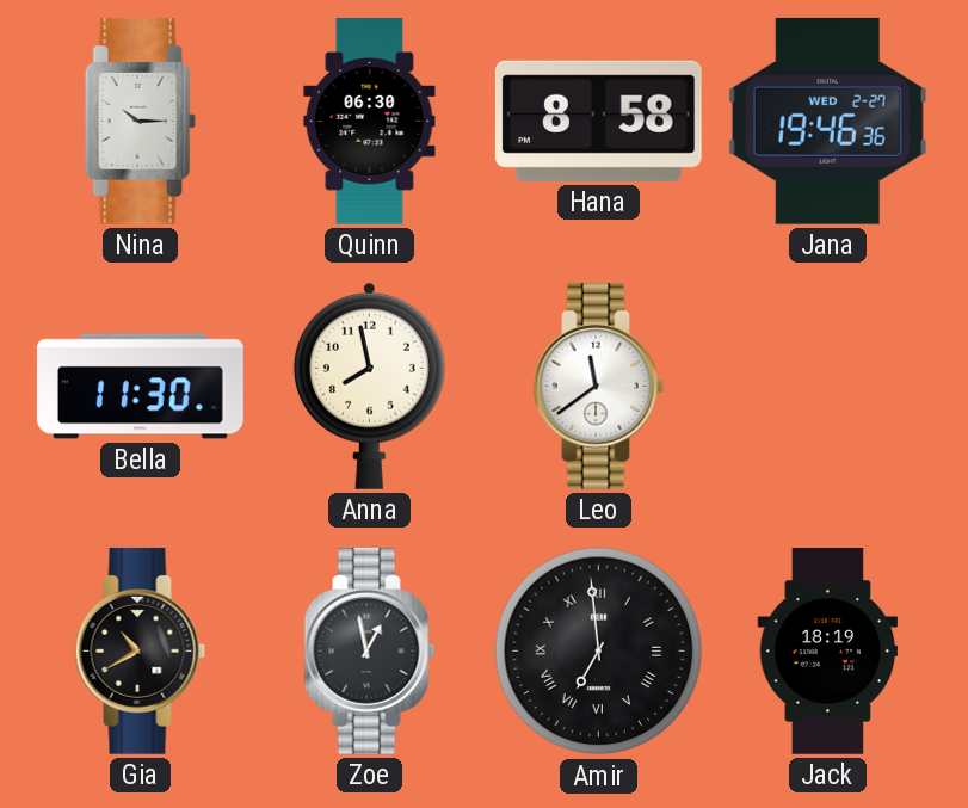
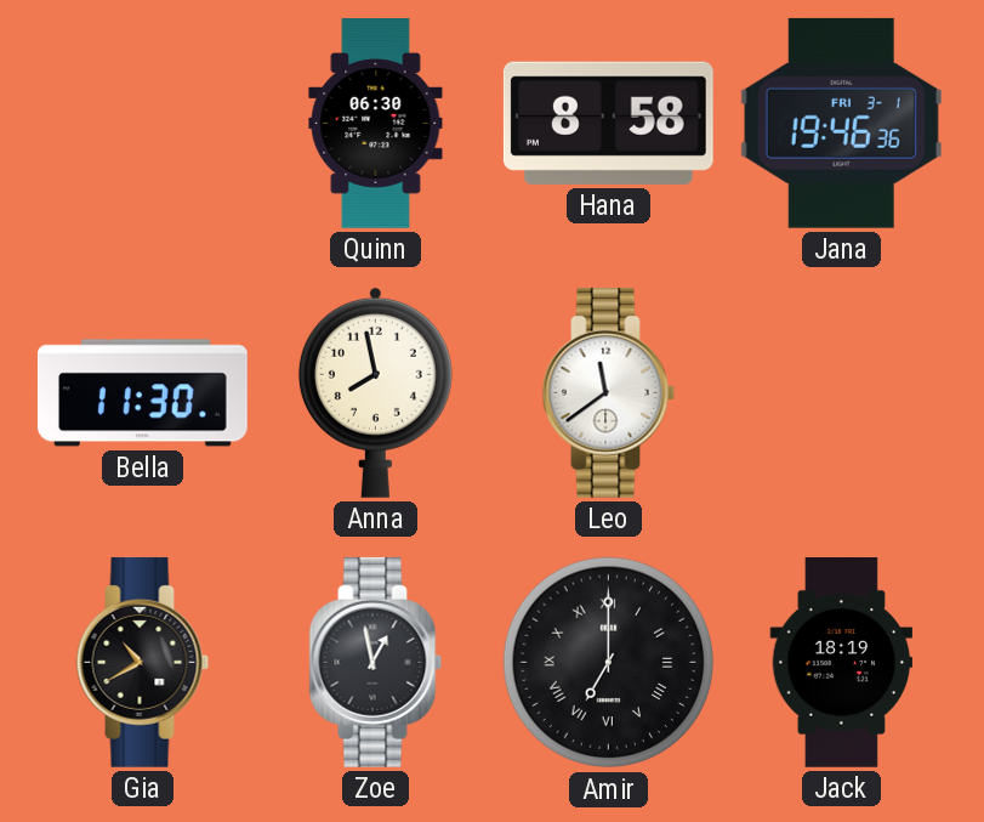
Nina: 10:15 -> none (140, 121)
Jana date: WED 2-27 -> FRI 3-1 (841, 123)
Amir: 6:59 -> 7:00 (609, 663)
